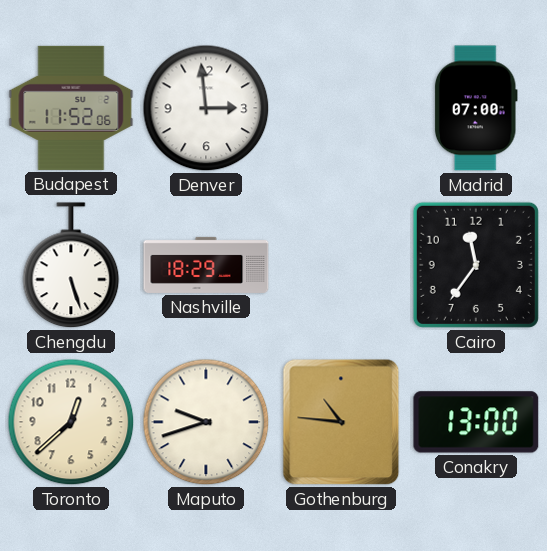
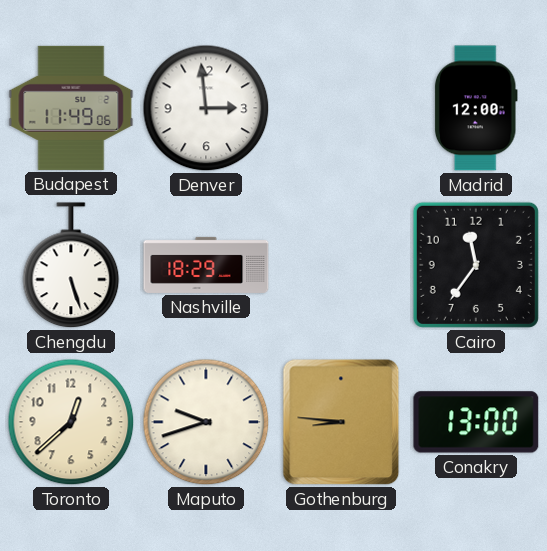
Budapest: 11:52 -> 11:49 (71, 108)
Madrid: 07:00 -> 12:00 (476, 108)
Gothenburg: 10:46 -> 8:46 (341, 422)
